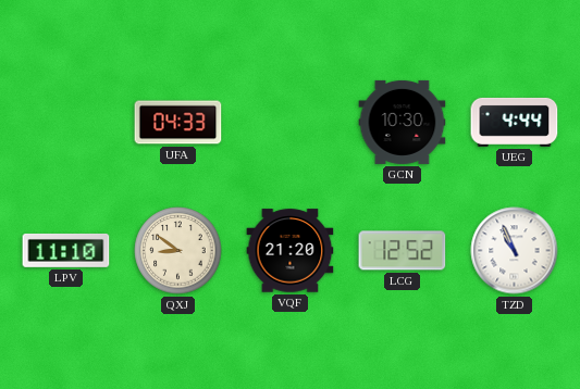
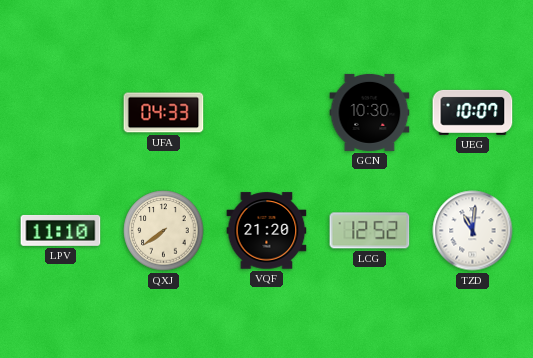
UEG: 4:44 -> 10:07 (473, 112)
QXJ: 8:51 -> 7:39 (164, 231)
TZD: 10:56 -> 11:01 (473, 231)
